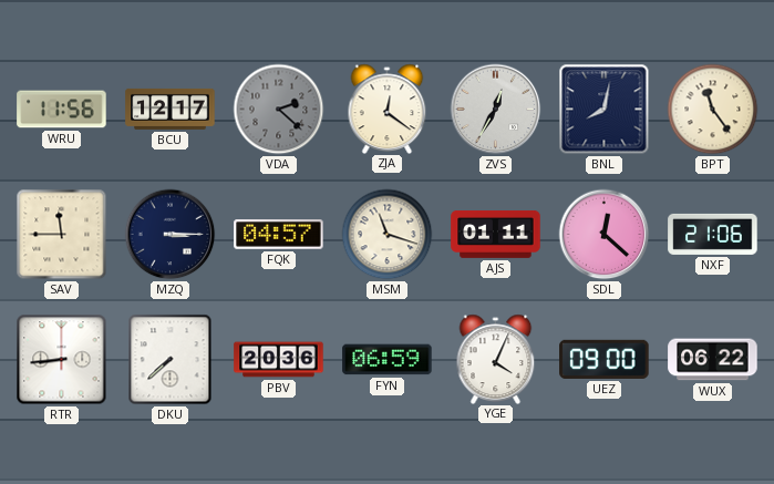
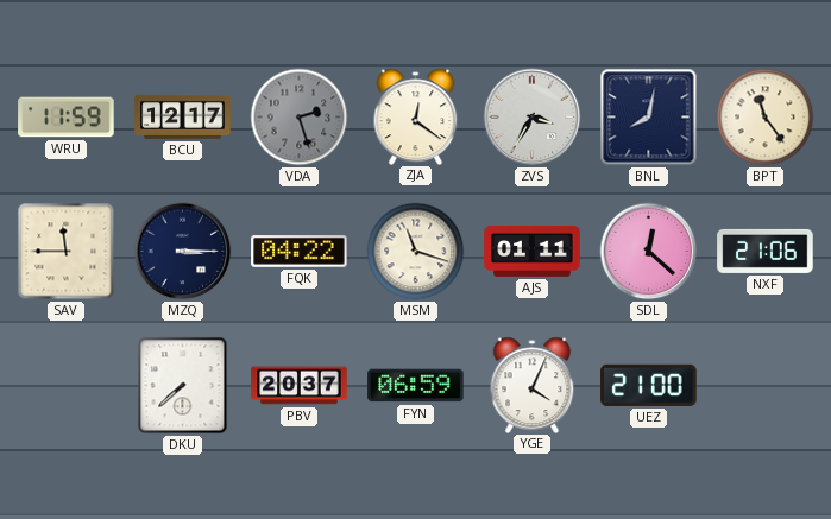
WRU: 11:56 -> 11:59 (67, 118)
VDA: 2:22 -> 2:27 (300, 118)
ZVS: 12:35 -> 3:35 (533, 118)
FQK: 04:57 -> 04:22 (300, 252)
RTR: 8:44 -> none (62, 360)
PBV: 20:36 -> 20:37 (300, 386)
UEZ: 09:00 -> 21:00 (649, 385)
WUX: 06:22 -> none (713, 360)
